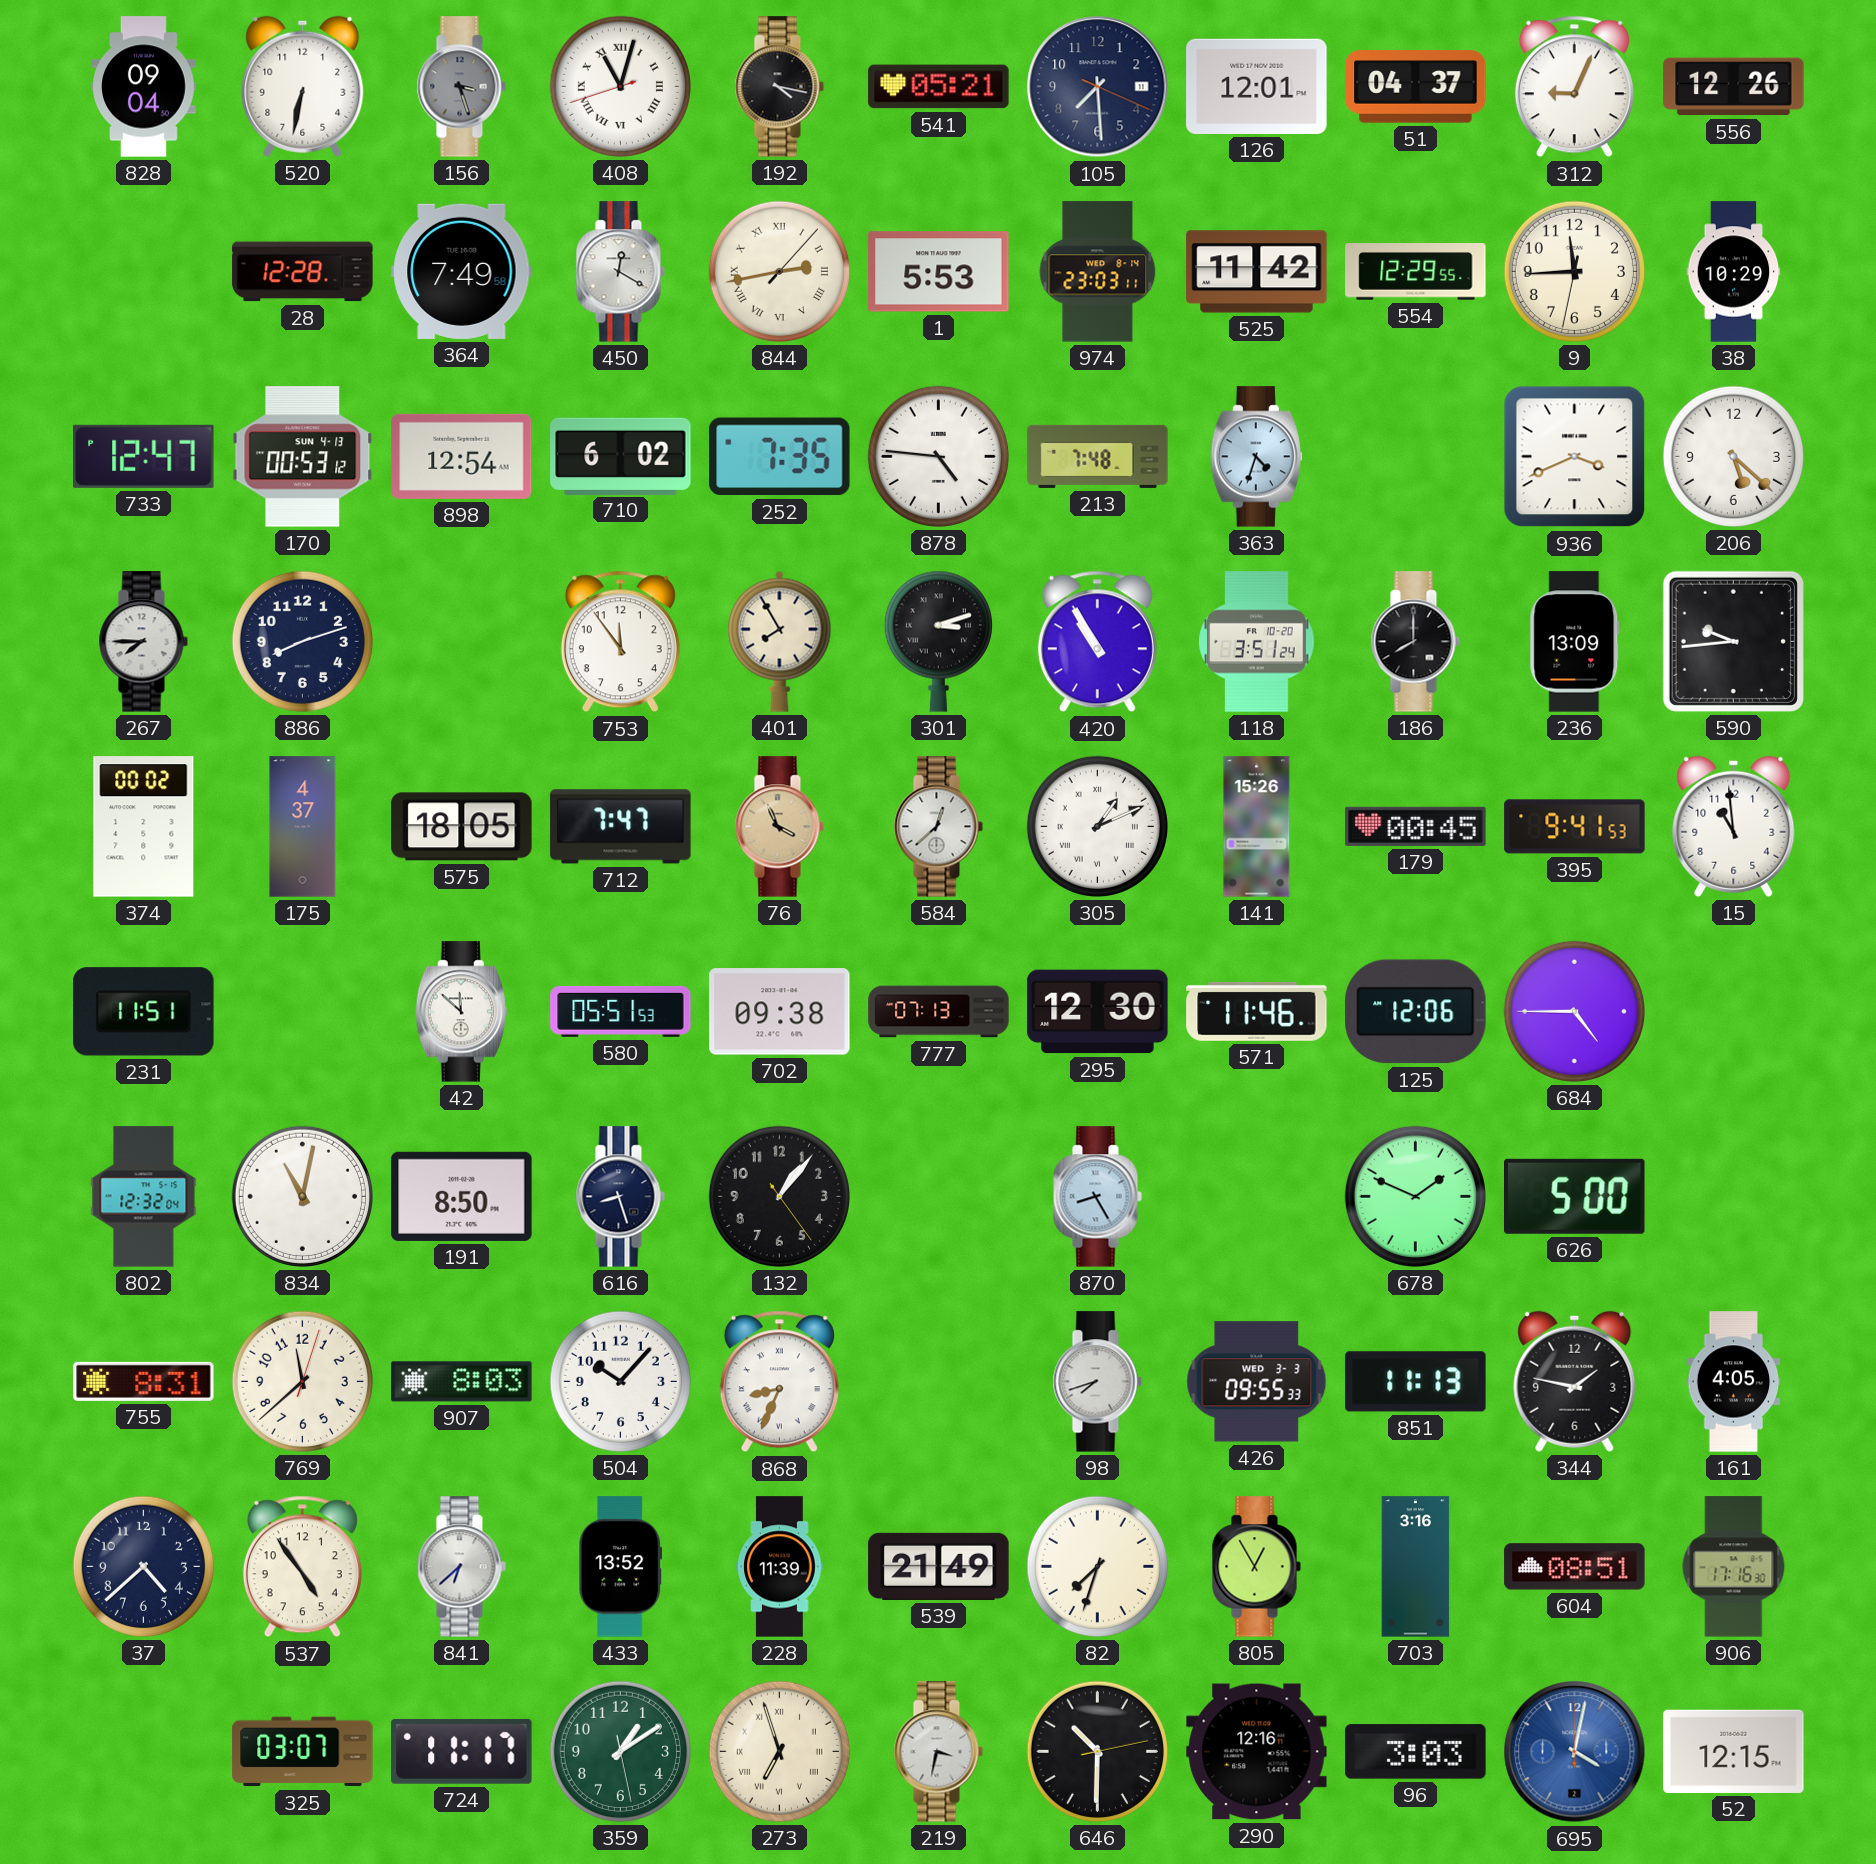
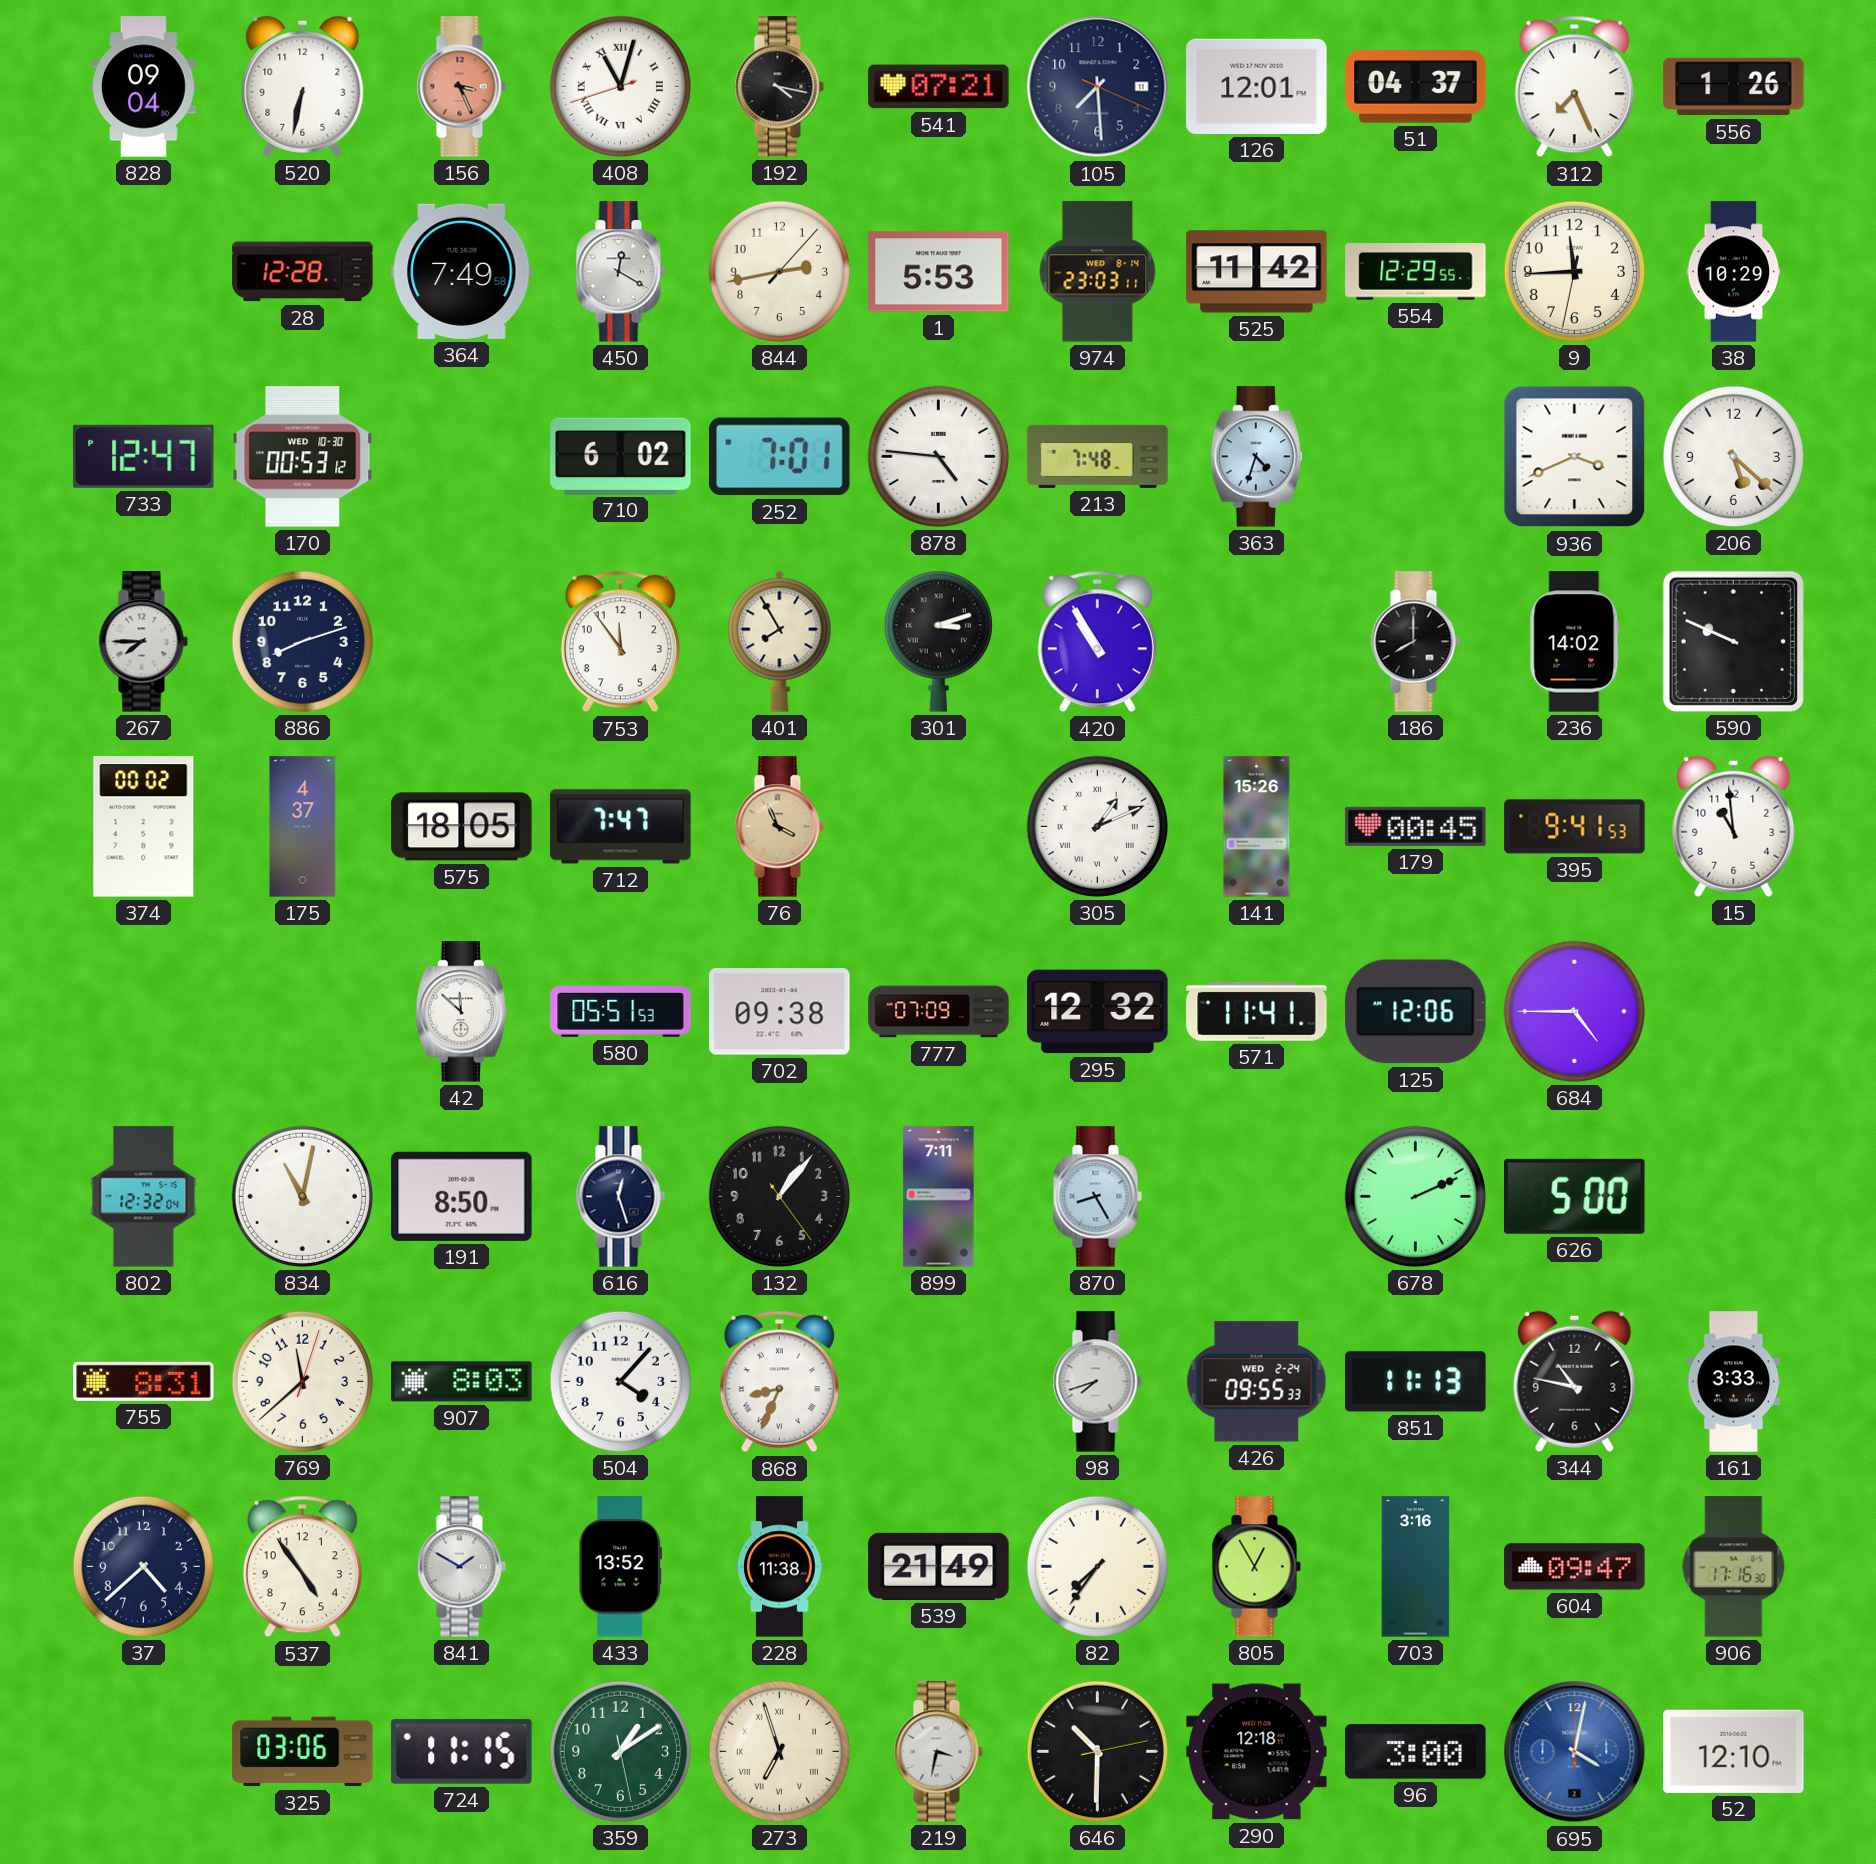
156: 3:27 -> 3:26 (461, 87)
156 dial: grey -> salmon (461, 87)
541: 05:21 -> 07:21 (939, 87)
312: 9:04 -> 7:26 (1574, 87)
556: 12:26 -> 1:26 (1734, 87)
844 numerals: Roman -> Arabic (779, 271)
170 date: SUN 4-13 -> WED 10-30 (303, 457)
898: 12:54 -> none (462, 456)
252: 7:35 -> 7:01 (780, 457)
118: 3:51 -> none (1257, 642)
236: 13:09 -> 14:02 (1575, 642)
590: 9:44 -> 9:49 (1733, 641)
584: 12:38 -> none (938, 827)
231: 11:51 -> none (144, 1012)
777: 07:13 -> 07:09 (939, 1012)
295: 12:30 -> 12:32 (1098, 1012)
571: 11:46 -> 11:41 (1257, 1011)
616: 8:27 -> 12:27 (620, 1197)
899: none -> 7:11 (939, 1197)
678: 1:49 -> 2:11 (1415, 1196)
504: 10:07 -> 4:07 (620, 1381)
426 date: WED 3-3 -> WED 2-24 (1257, 1382)
344: 1:47 -> 10:47 (1575, 1381)
161: 4:05 -> 3:33 (1734, 1382)
841: 6:38 -> 1:50 (461, 1567)
228: 11:39 -> 11:38 (780, 1567)
82: 7:33 -> 7:36 (1097, 1566)
604: 08:51 -> 09:47 (1575, 1567)
325: 03:07 -> 03:06 (303, 1752)
724: 11:17 -> 11:15 (462, 1751)
290: 12:16 -> 12:18 (1257, 1752)
96: 3:03 -> 3:00 (1416, 1752)
52: 12:15 -> 12:10 (1734, 1751)
